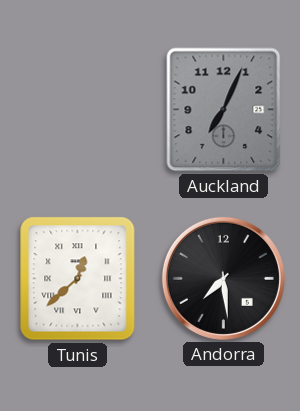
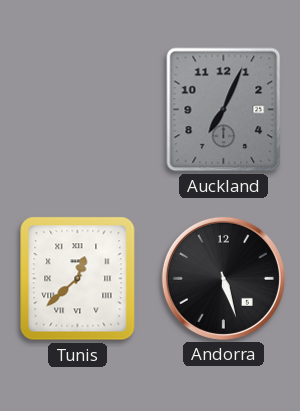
Andorra: 7:29 -> 5:27 (223, 278)
